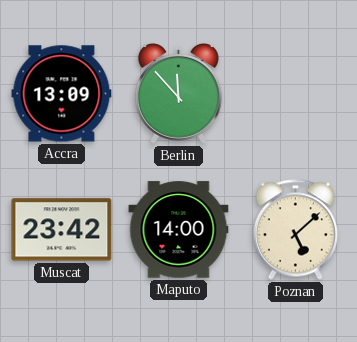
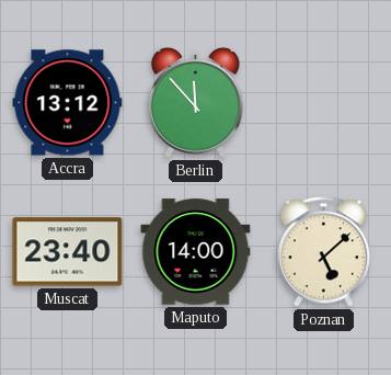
Accra: 13:09 -> 13:12 (68, 103)
Muscat: 23:42 -> 23:40 (68, 252)
